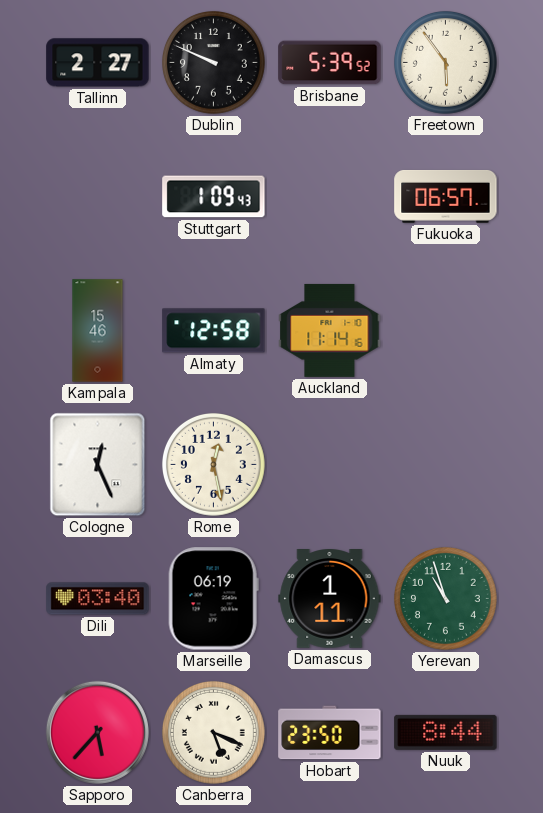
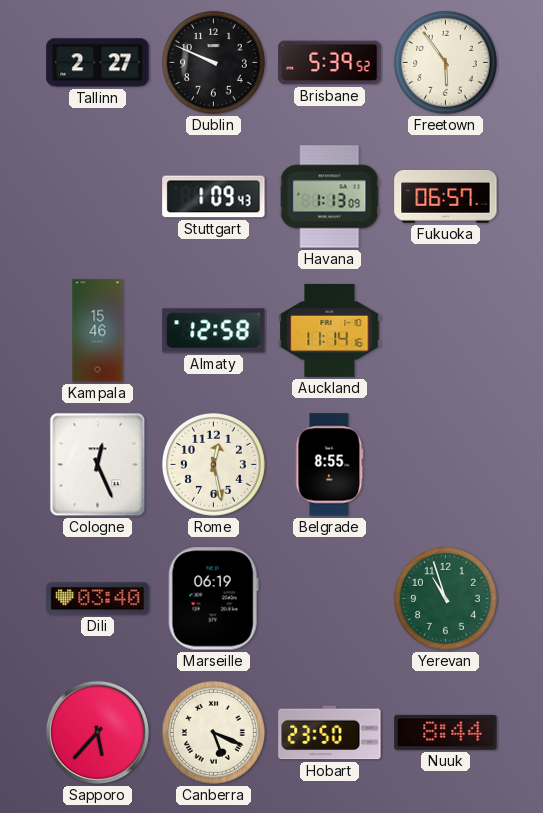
Havana: none -> 1:13 (330, 197)
Belgrade: none -> 8:55 (330, 465)
Damascus: 1:11 -> none (330, 599)
